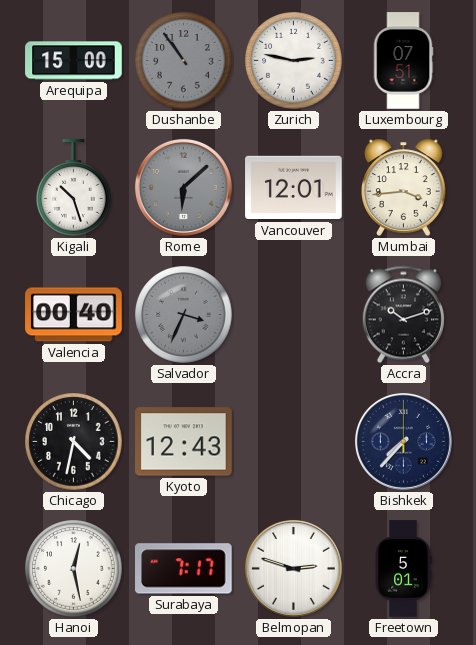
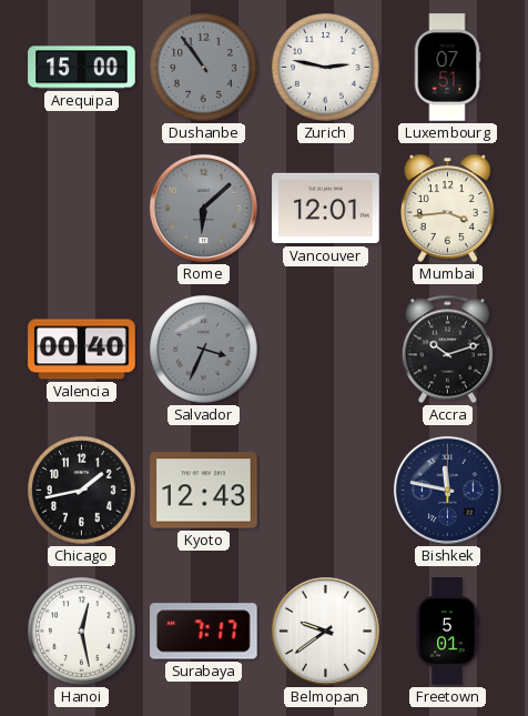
Kigali: 10:27 -> none (74, 188)
Chicago: 4:32 -> 1:43 (82, 491)
Bishkek: 7:37 -> 11:47 (447, 490)
Belmopan: 2:48 -> 9:39 (325, 631)
